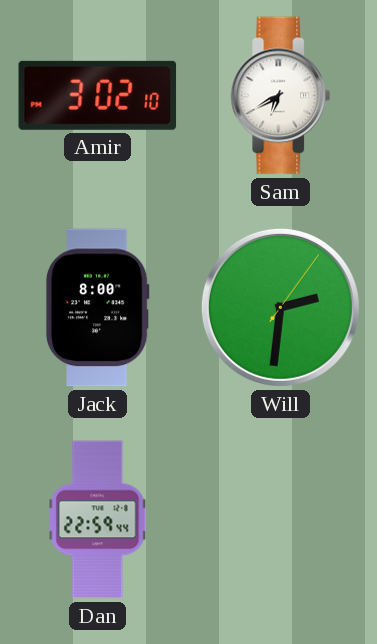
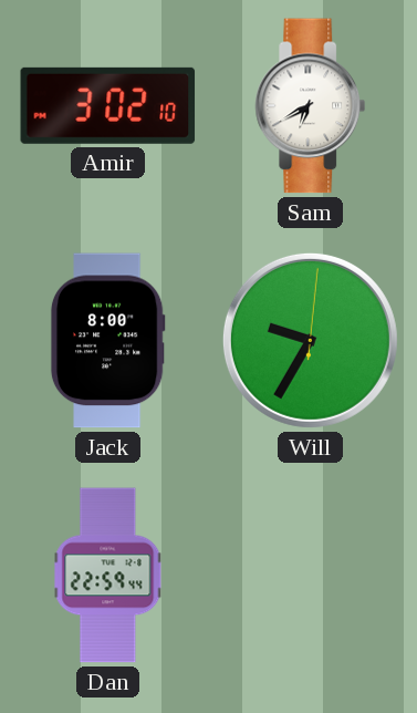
Will: 2:31 -> 9:35 (310, 340)
